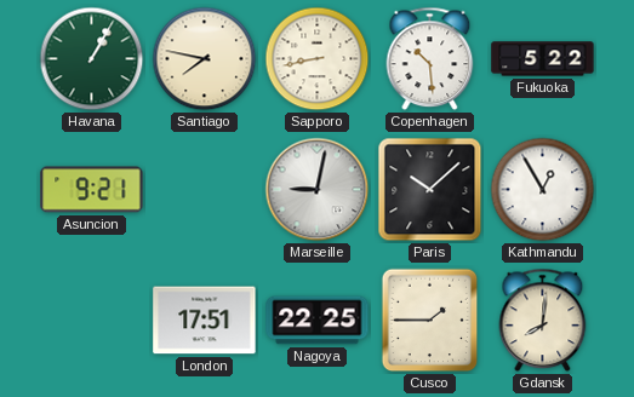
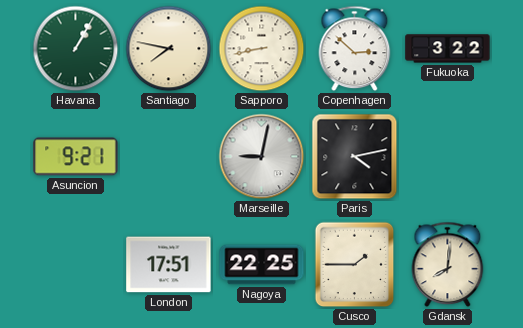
Copenhagen: 10:29 -> 2:52 (355, 49)
Fukuoka: 5:22 -> 3:22 (448, 49)
Paris: 10:08 -> 4:13 (355, 157)
Kathmandu: 12:55 -> none (543, 190)
